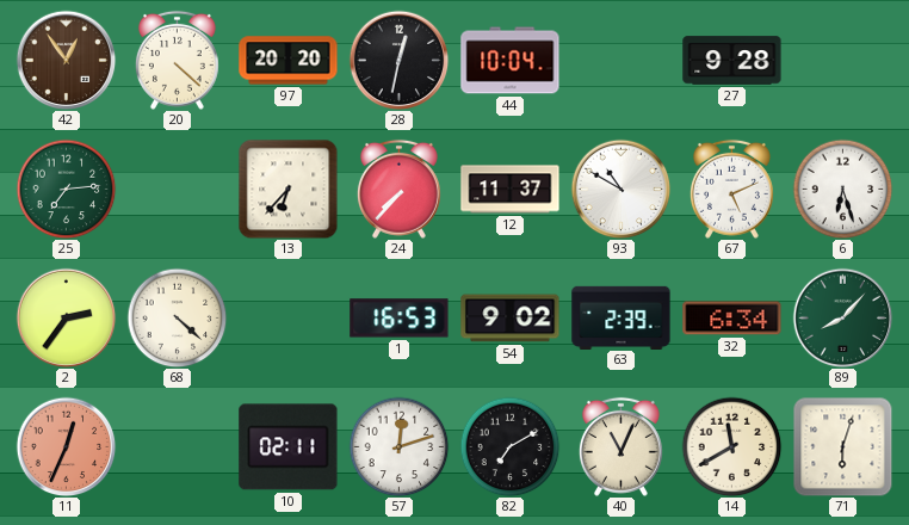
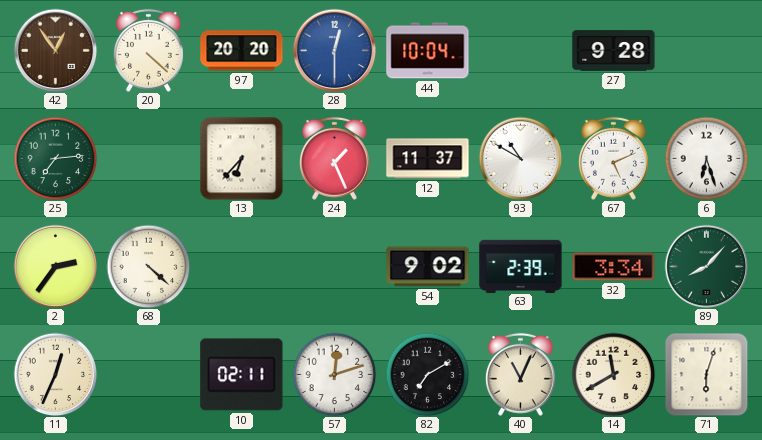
28: 12:32 -> 12:30 (334, 50)
28 dial: black -> blue (334, 50)
24: 7:37 -> 1:26 (334, 158)
1: 16:53 -> none (400, 319)
32: 6:34 -> 3:34 (614, 267)
11 dial: salmon -> cream (55, 374)
